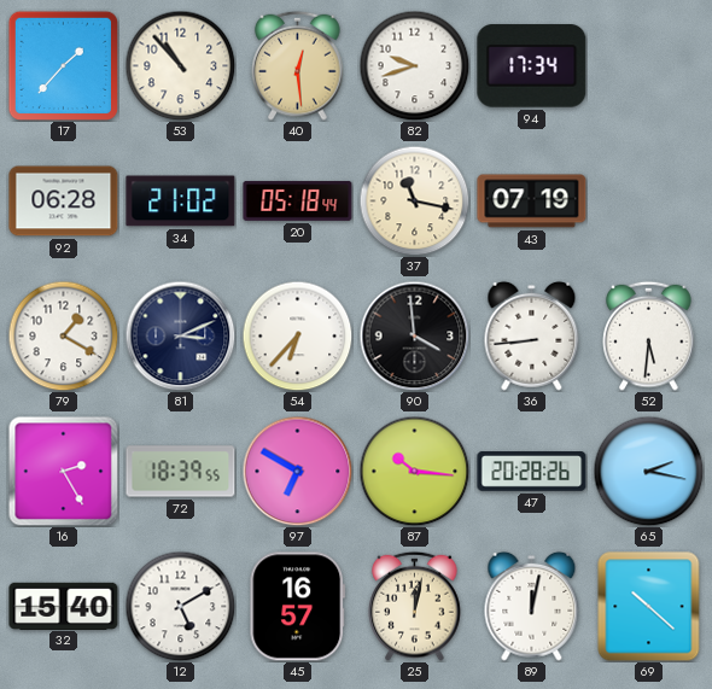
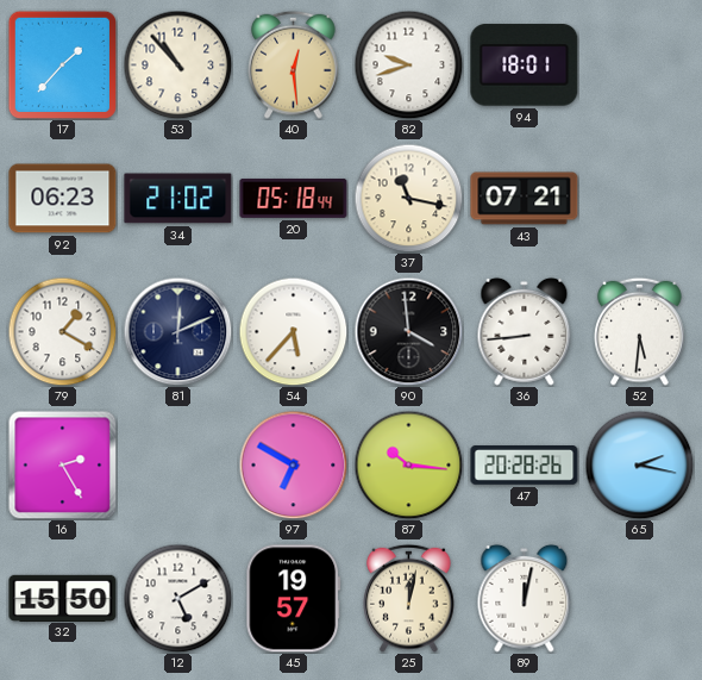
94: 17:34 -> 18:01 (525, 65)
92: 06:28 -> 06:23 (63, 199)
43: 07:19 -> 07:21 (525, 199)
81: 3:11 -> 12:11 (177, 331)
54: 6:37 -> 5:37 (293, 331)
72: 18:39 -> none (181, 472)
32: 15:40 -> 15:50 (63, 598)
45: 16:57 -> 19:57 (294, 599)
69: 10:22 -> none (649, 607)
